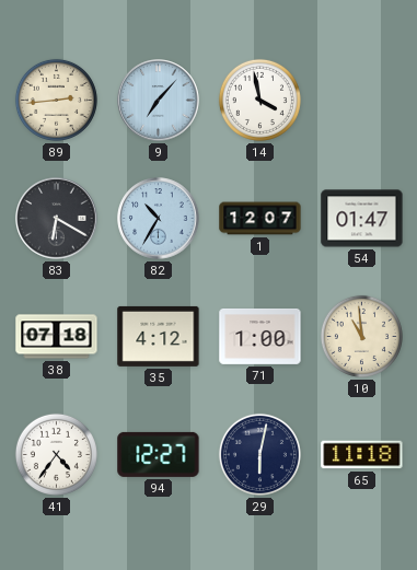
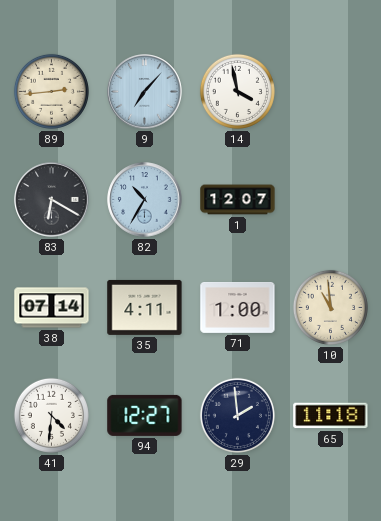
54: 01:47 -> none (362, 219)
38: 07:18 -> 07:14 (52, 308)
35: 4:12 -> 4:11 (145, 307)
41: 4:36 -> 4:31 (51, 415)
29: 6:02 -> 1:59 (237, 415)
